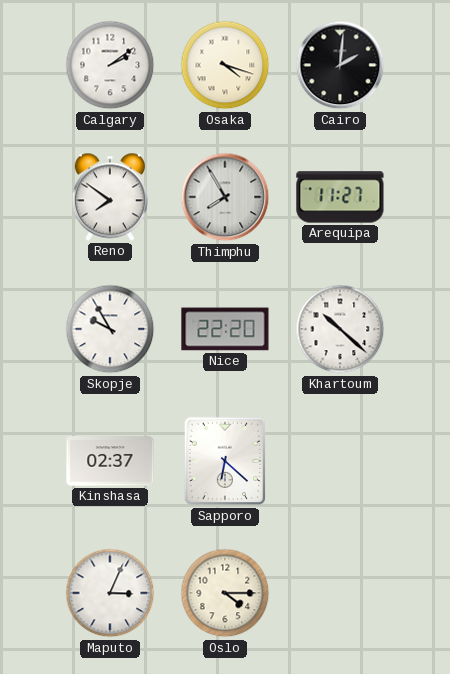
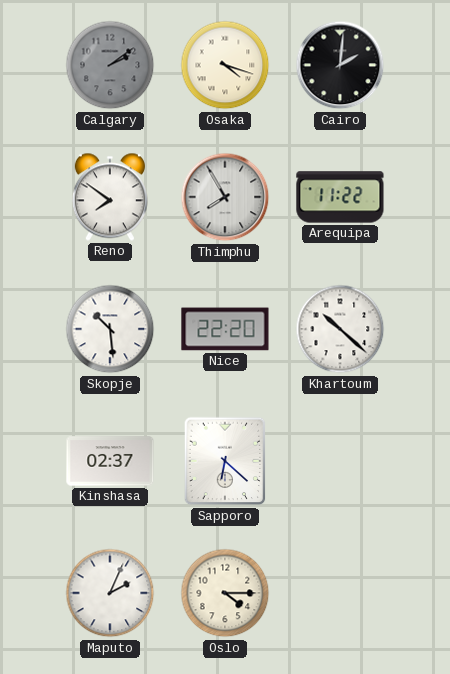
Calgary dial: white -> grey (110, 65)
Arequipa: 11:27 -> 11:22 (340, 197)
Skopje: 9:55 -> 10:29 (110, 329)
Maputo: 3:04 -> 2:04 (110, 593)
